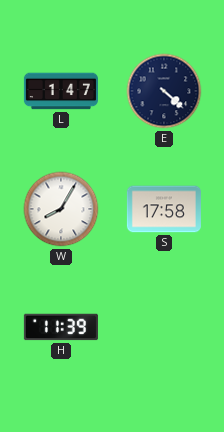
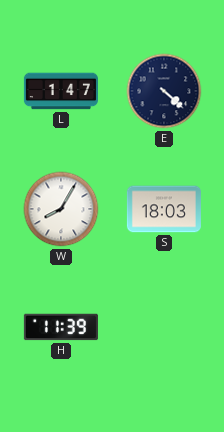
S: 17:58 -> 18:03 (164, 209)
